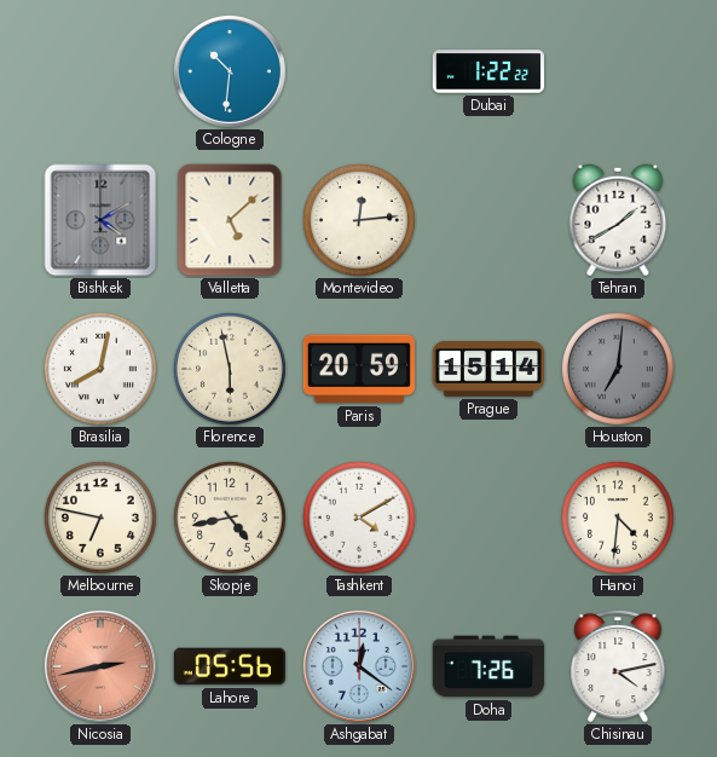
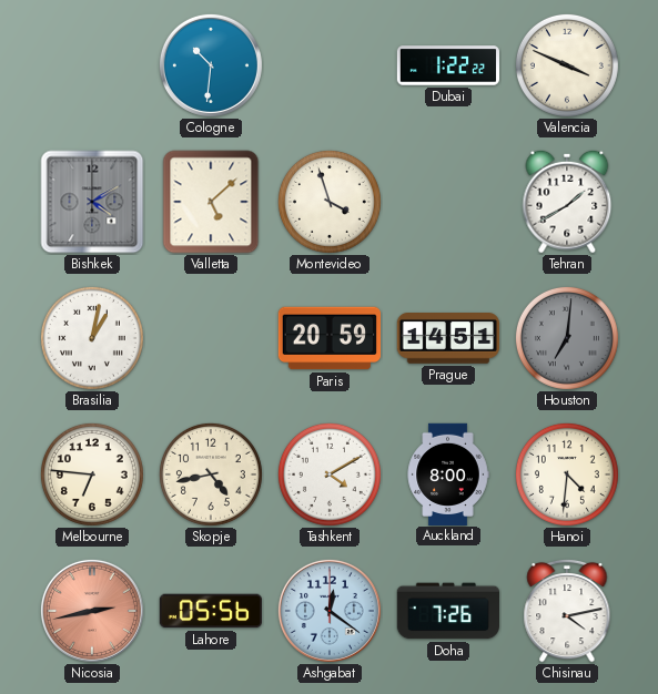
Valencia: none -> 3:49 (567, 65)
Montevideo: 12:14 -> 3:57 (330, 202)
Brasilia: 8:02 -> 1:02 (92, 338)
Florence: 5:58 -> none (230, 369)
Prague: 15:14 -> 14:51 (447, 339)
Melbourne: 6:47 -> 6:46 (92, 474)
Auckland: none -> 8:00 (448, 473)
